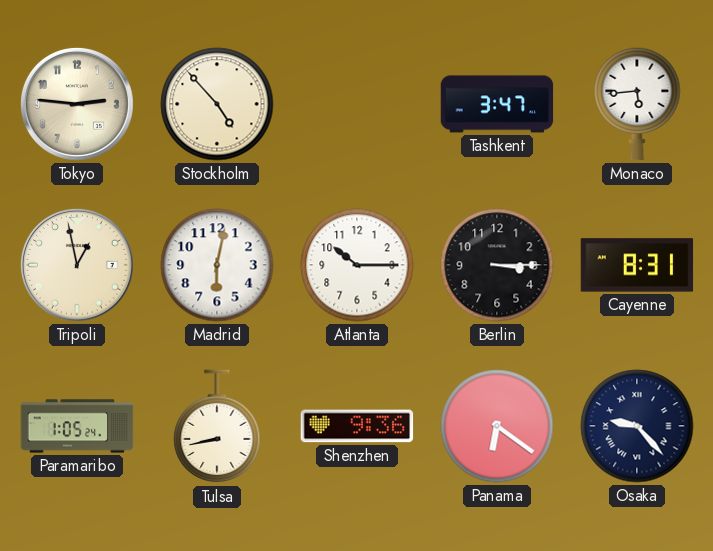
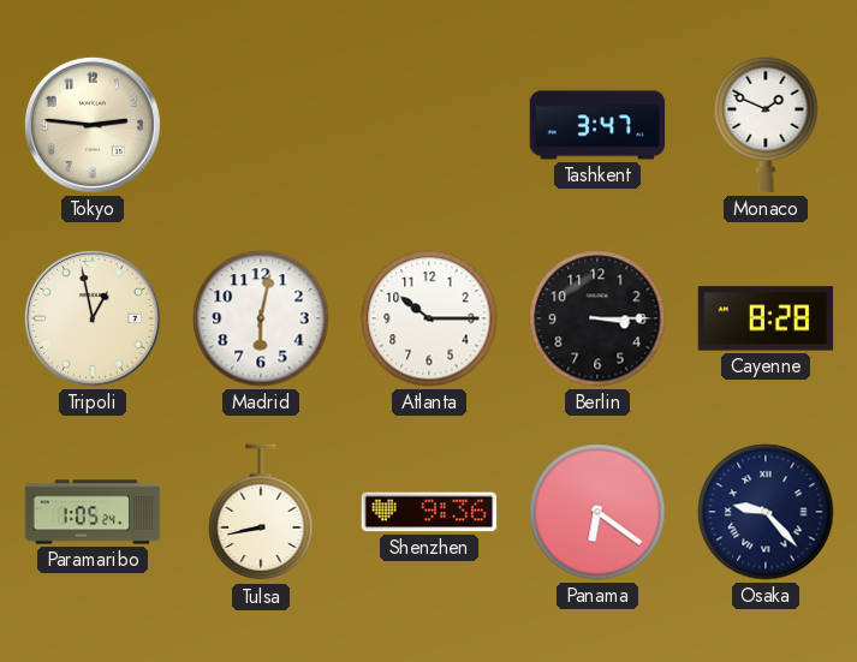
Stockholm: 4:53 -> none (217, 104)
Monaco: 5:44 -> 1:49 (766, 125)
Cayenne: 8:31 -> 8:28 (766, 318)
